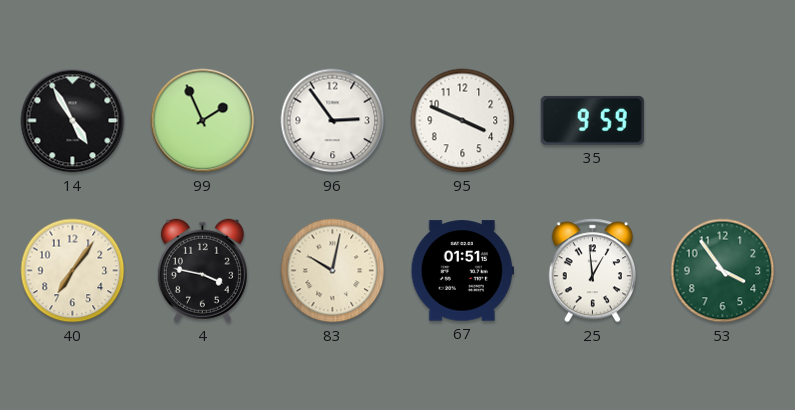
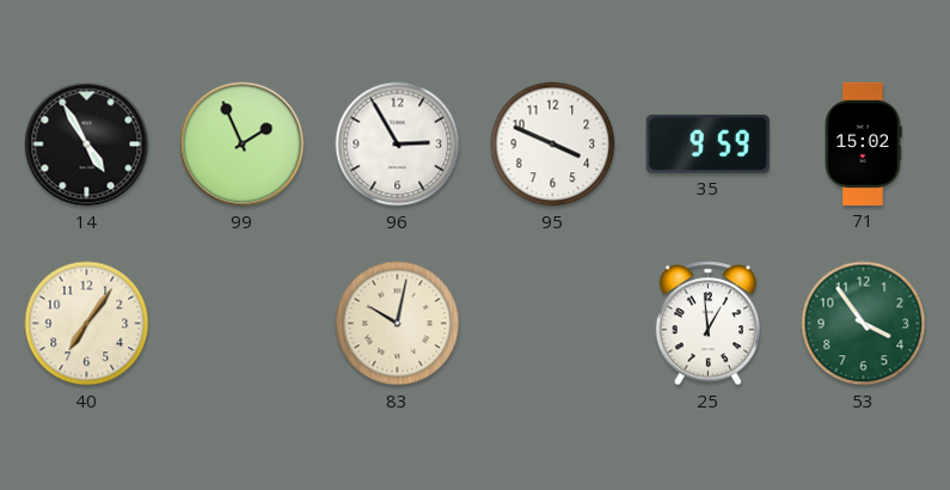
96: 2:54 -> 2:55 (398, 145)
71: none -> 15:02 (864, 143)
4: 3:47 -> none (202, 271)
67: 01:51 -> none (462, 271)
